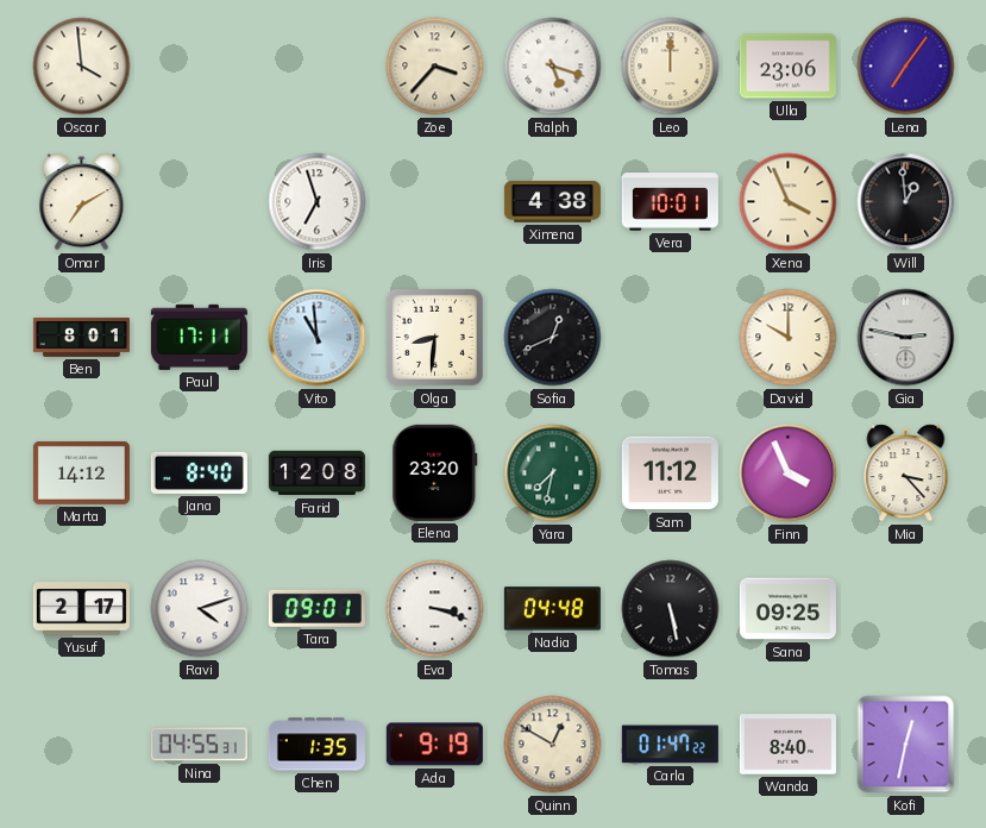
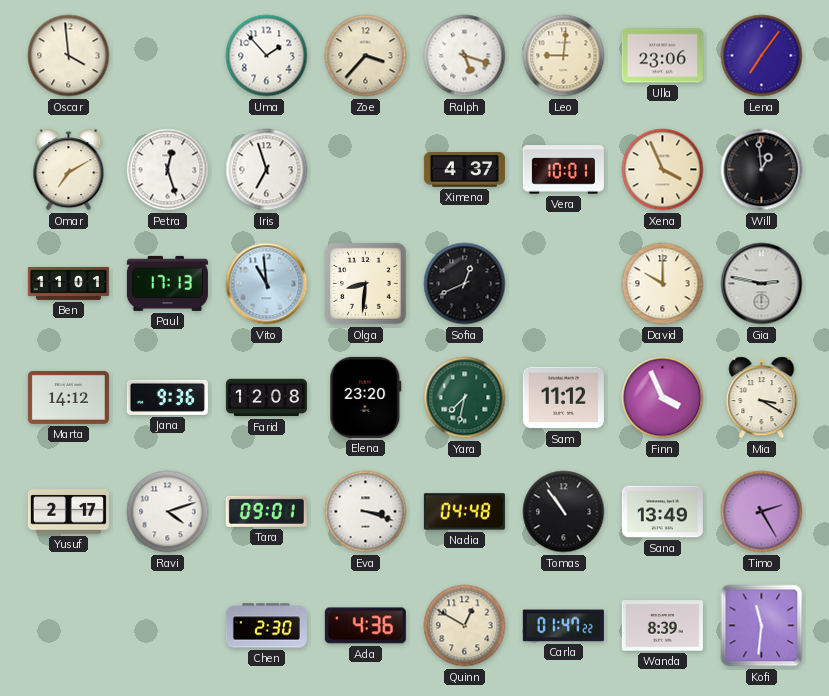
Uma: none -> 1:53 (267, 56)
Leo: 12:00 -> 9:01 (564, 56)
Petra: none -> 12:27 (168, 170)
Ximena: 4:38 -> 4:37 (464, 170)
Ben: 8:01 -> 11:01 (68, 283)
Paul: 17:11 -> 17:13 (167, 283)
Jana: 8:40 -> 9:36 (167, 397)
Mia: 3:23 -> 3:20 (762, 398)
Tomas: 5:28 -> 10:54 (564, 512)
Sana: 09:25 -> 13:49 (662, 512)
Timo: none -> 2:25 (762, 512)
Nina: 04:55 -> none (199, 745)
Chen: 1:35 -> 2:30 (266, 626)
Ada: 9:19 -> 4:36 (365, 626)
Wanda: 8:40 -> 8:39 (662, 626)
Kofi: 12:32 -> 11:31 (762, 626)
